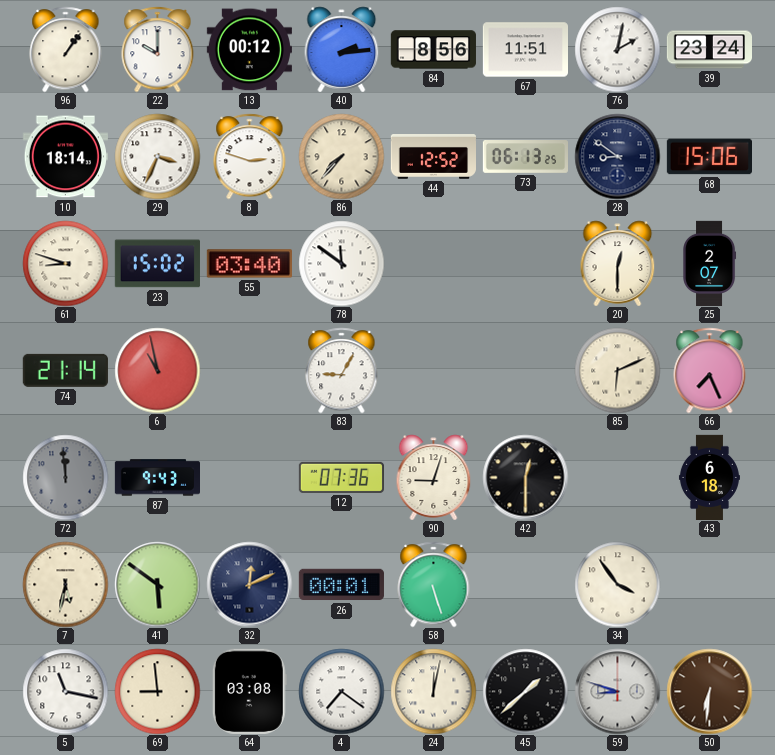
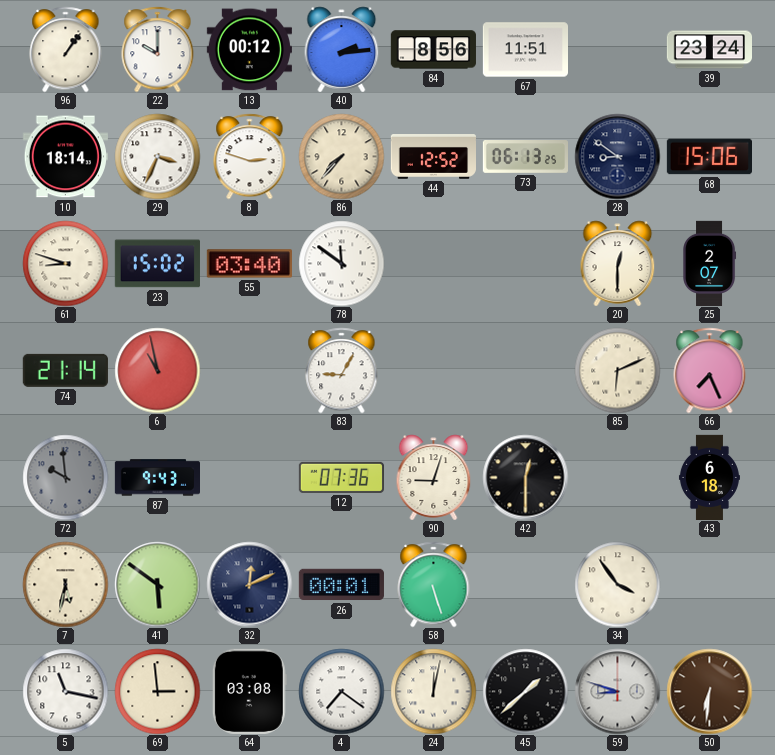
76: 2:02 -> none (617, 49)
72: 11:59 -> 9:59 (65, 477)
69: 8:59 -> 2:59 (157, 691)
